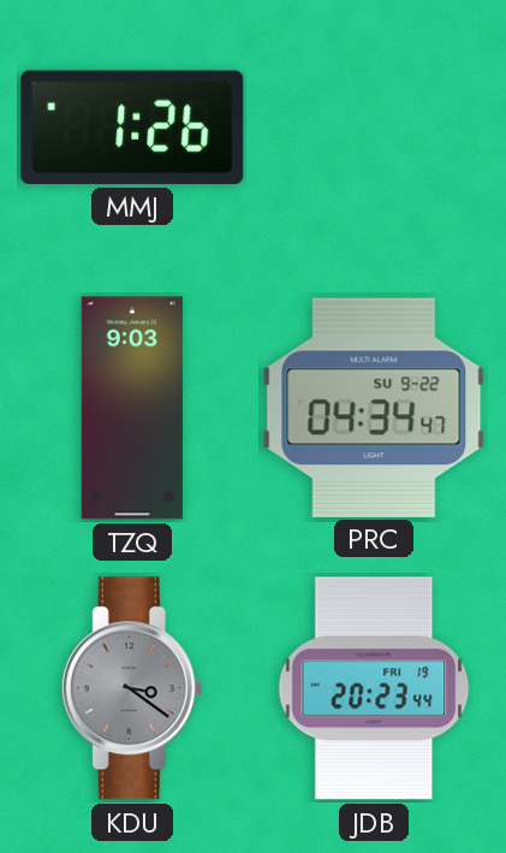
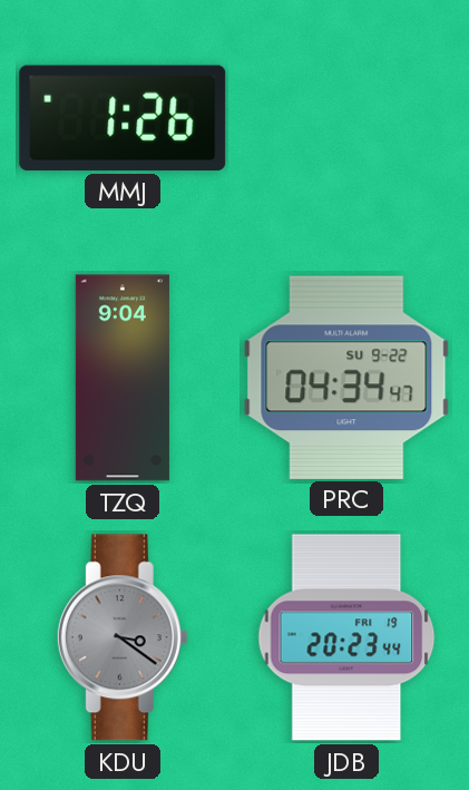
TZQ: 9:03 -> 9:04 (123, 378)
